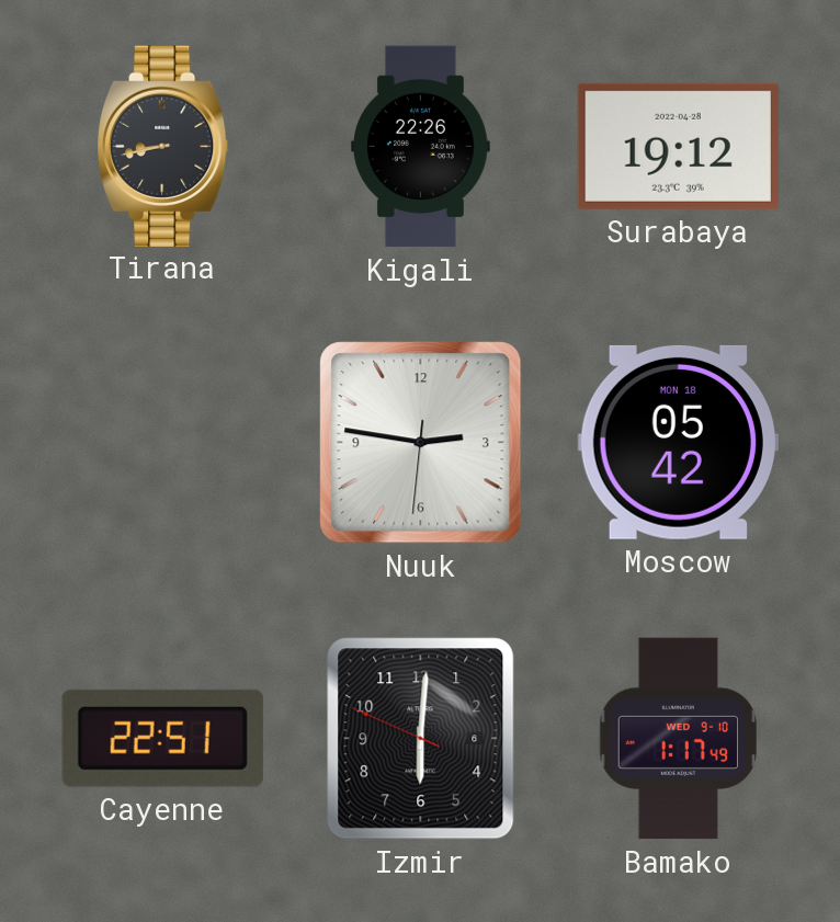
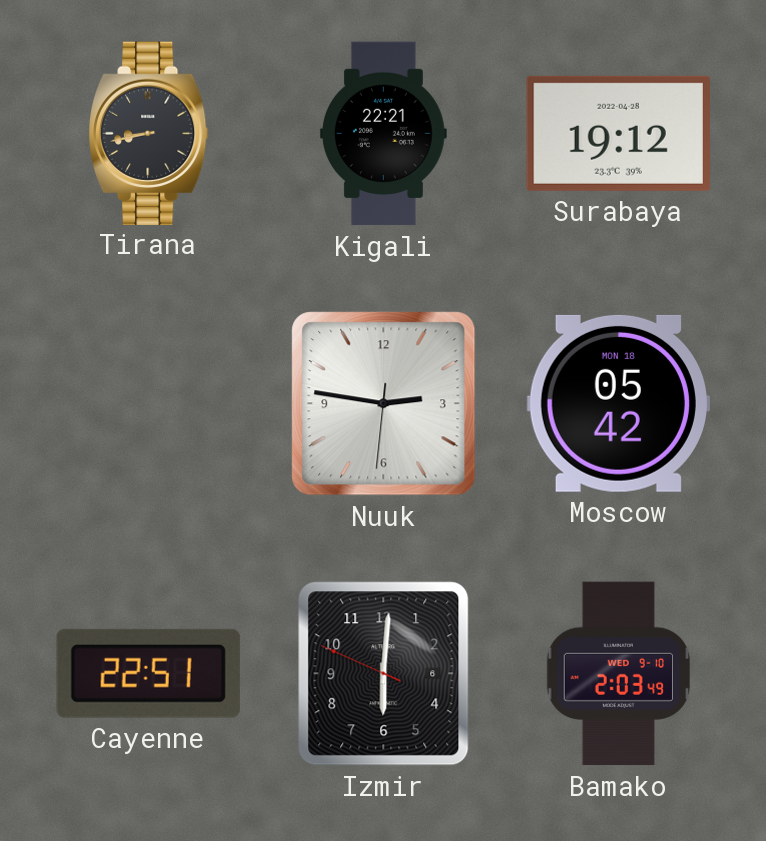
Kigali: 22:26 -> 22:21 (384, 134)
Bamako: 1:17 -> 2:03 (619, 674)
